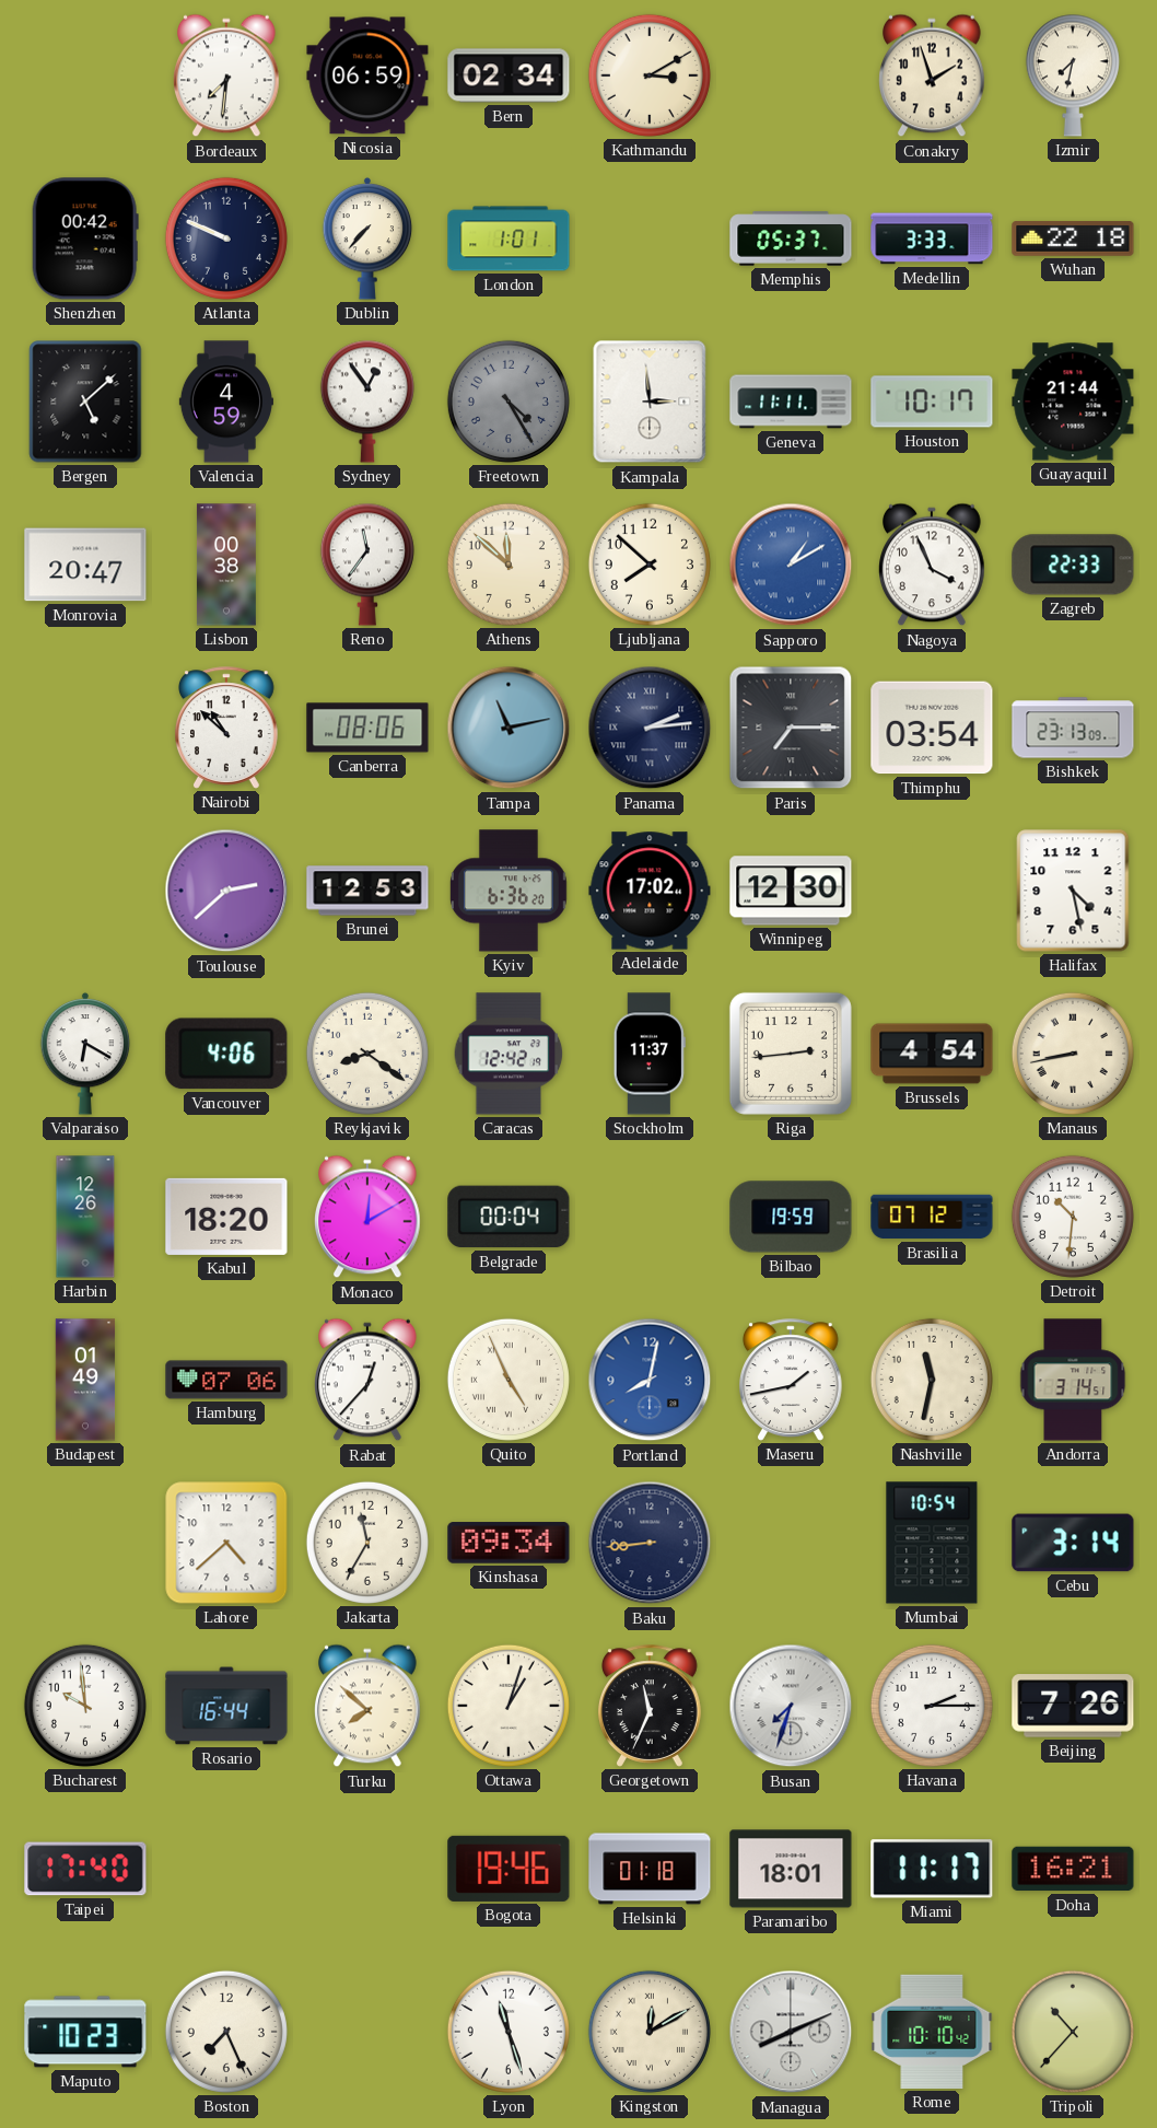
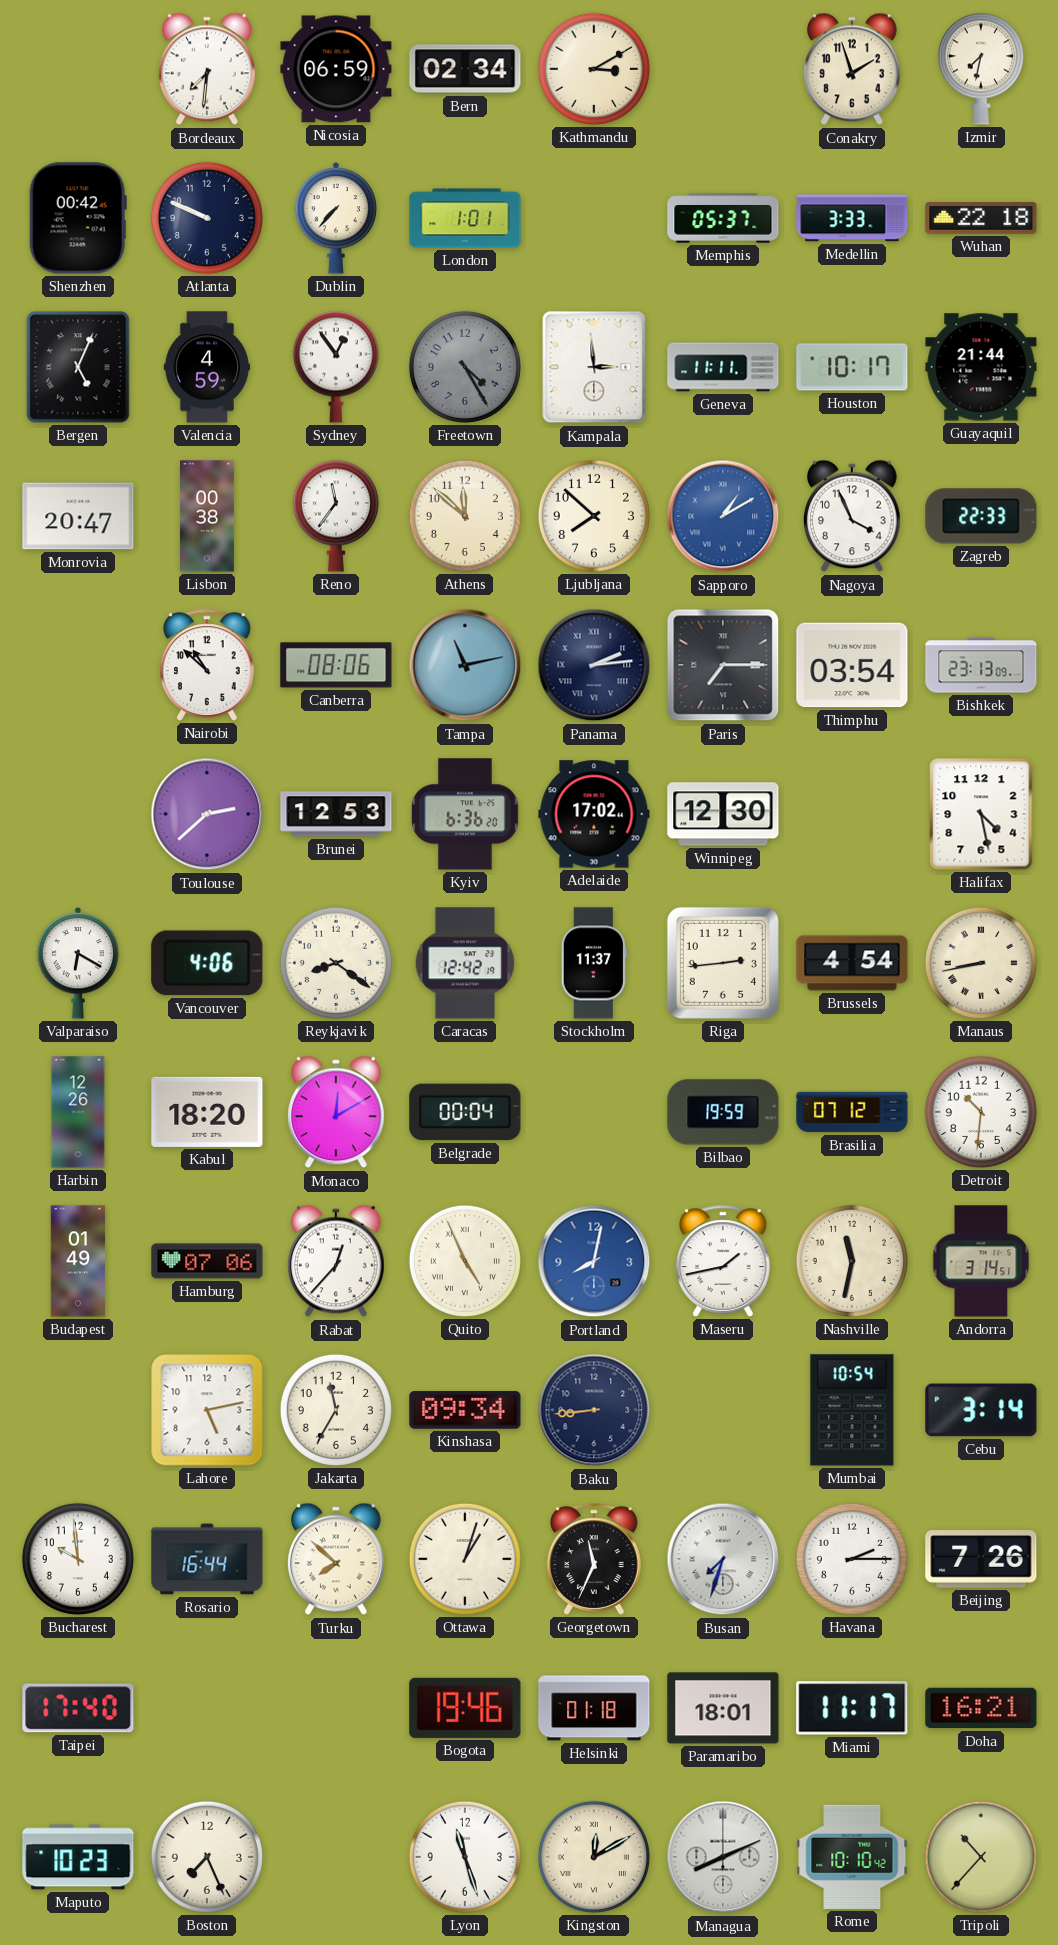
Bergen: 5:08 -> 5:04 (78, 367)
Lahore: 4:38 -> 5:13 (207, 1410)
